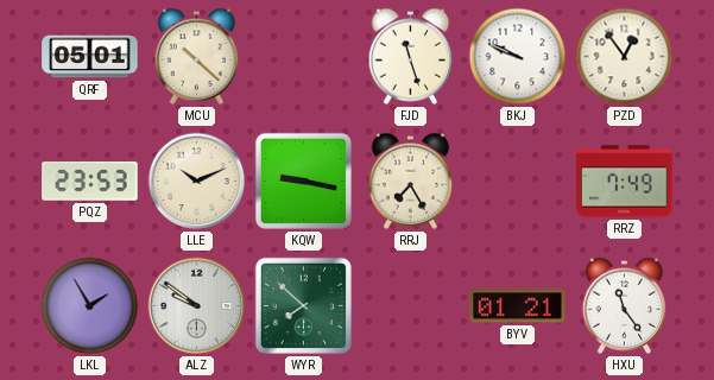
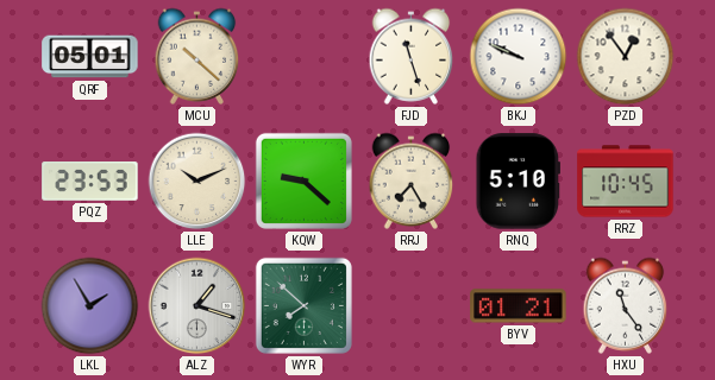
KQW: 9:17 -> 9:22 (303, 180)
RNQ: none -> 5:10 (518, 182)
RRZ: 7:49 -> 10:45 (626, 182)
ALZ: 9:51 -> 1:18 (197, 306)
